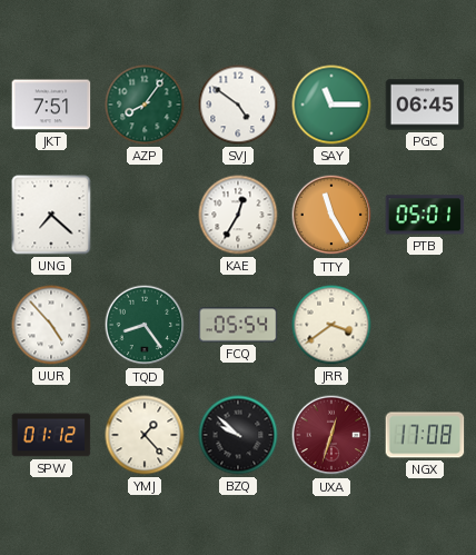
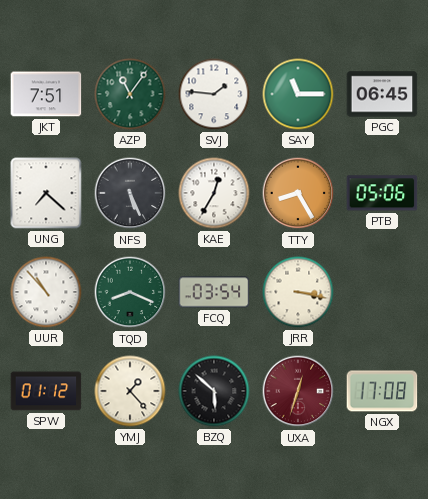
AZP: 8:06 -> 11:06 (130, 94)
SVJ: 4:51 -> 1:46 (214, 94)
NFS: none -> 5:26 (130, 193)
TTY: 11:25 -> 8:25 (298, 193)
PTB: 05:01 -> 05:06 (382, 193)
UUR: 4:53 -> 10:53 (46, 292)
TQD: 8:24 -> 8:19 (130, 292)
FCQ: 05:54 -> 03:54 (214, 292)
JRR: 3:39 -> 3:17 (298, 292)
BZQ: 9:52 -> 5:52 (214, 391)
